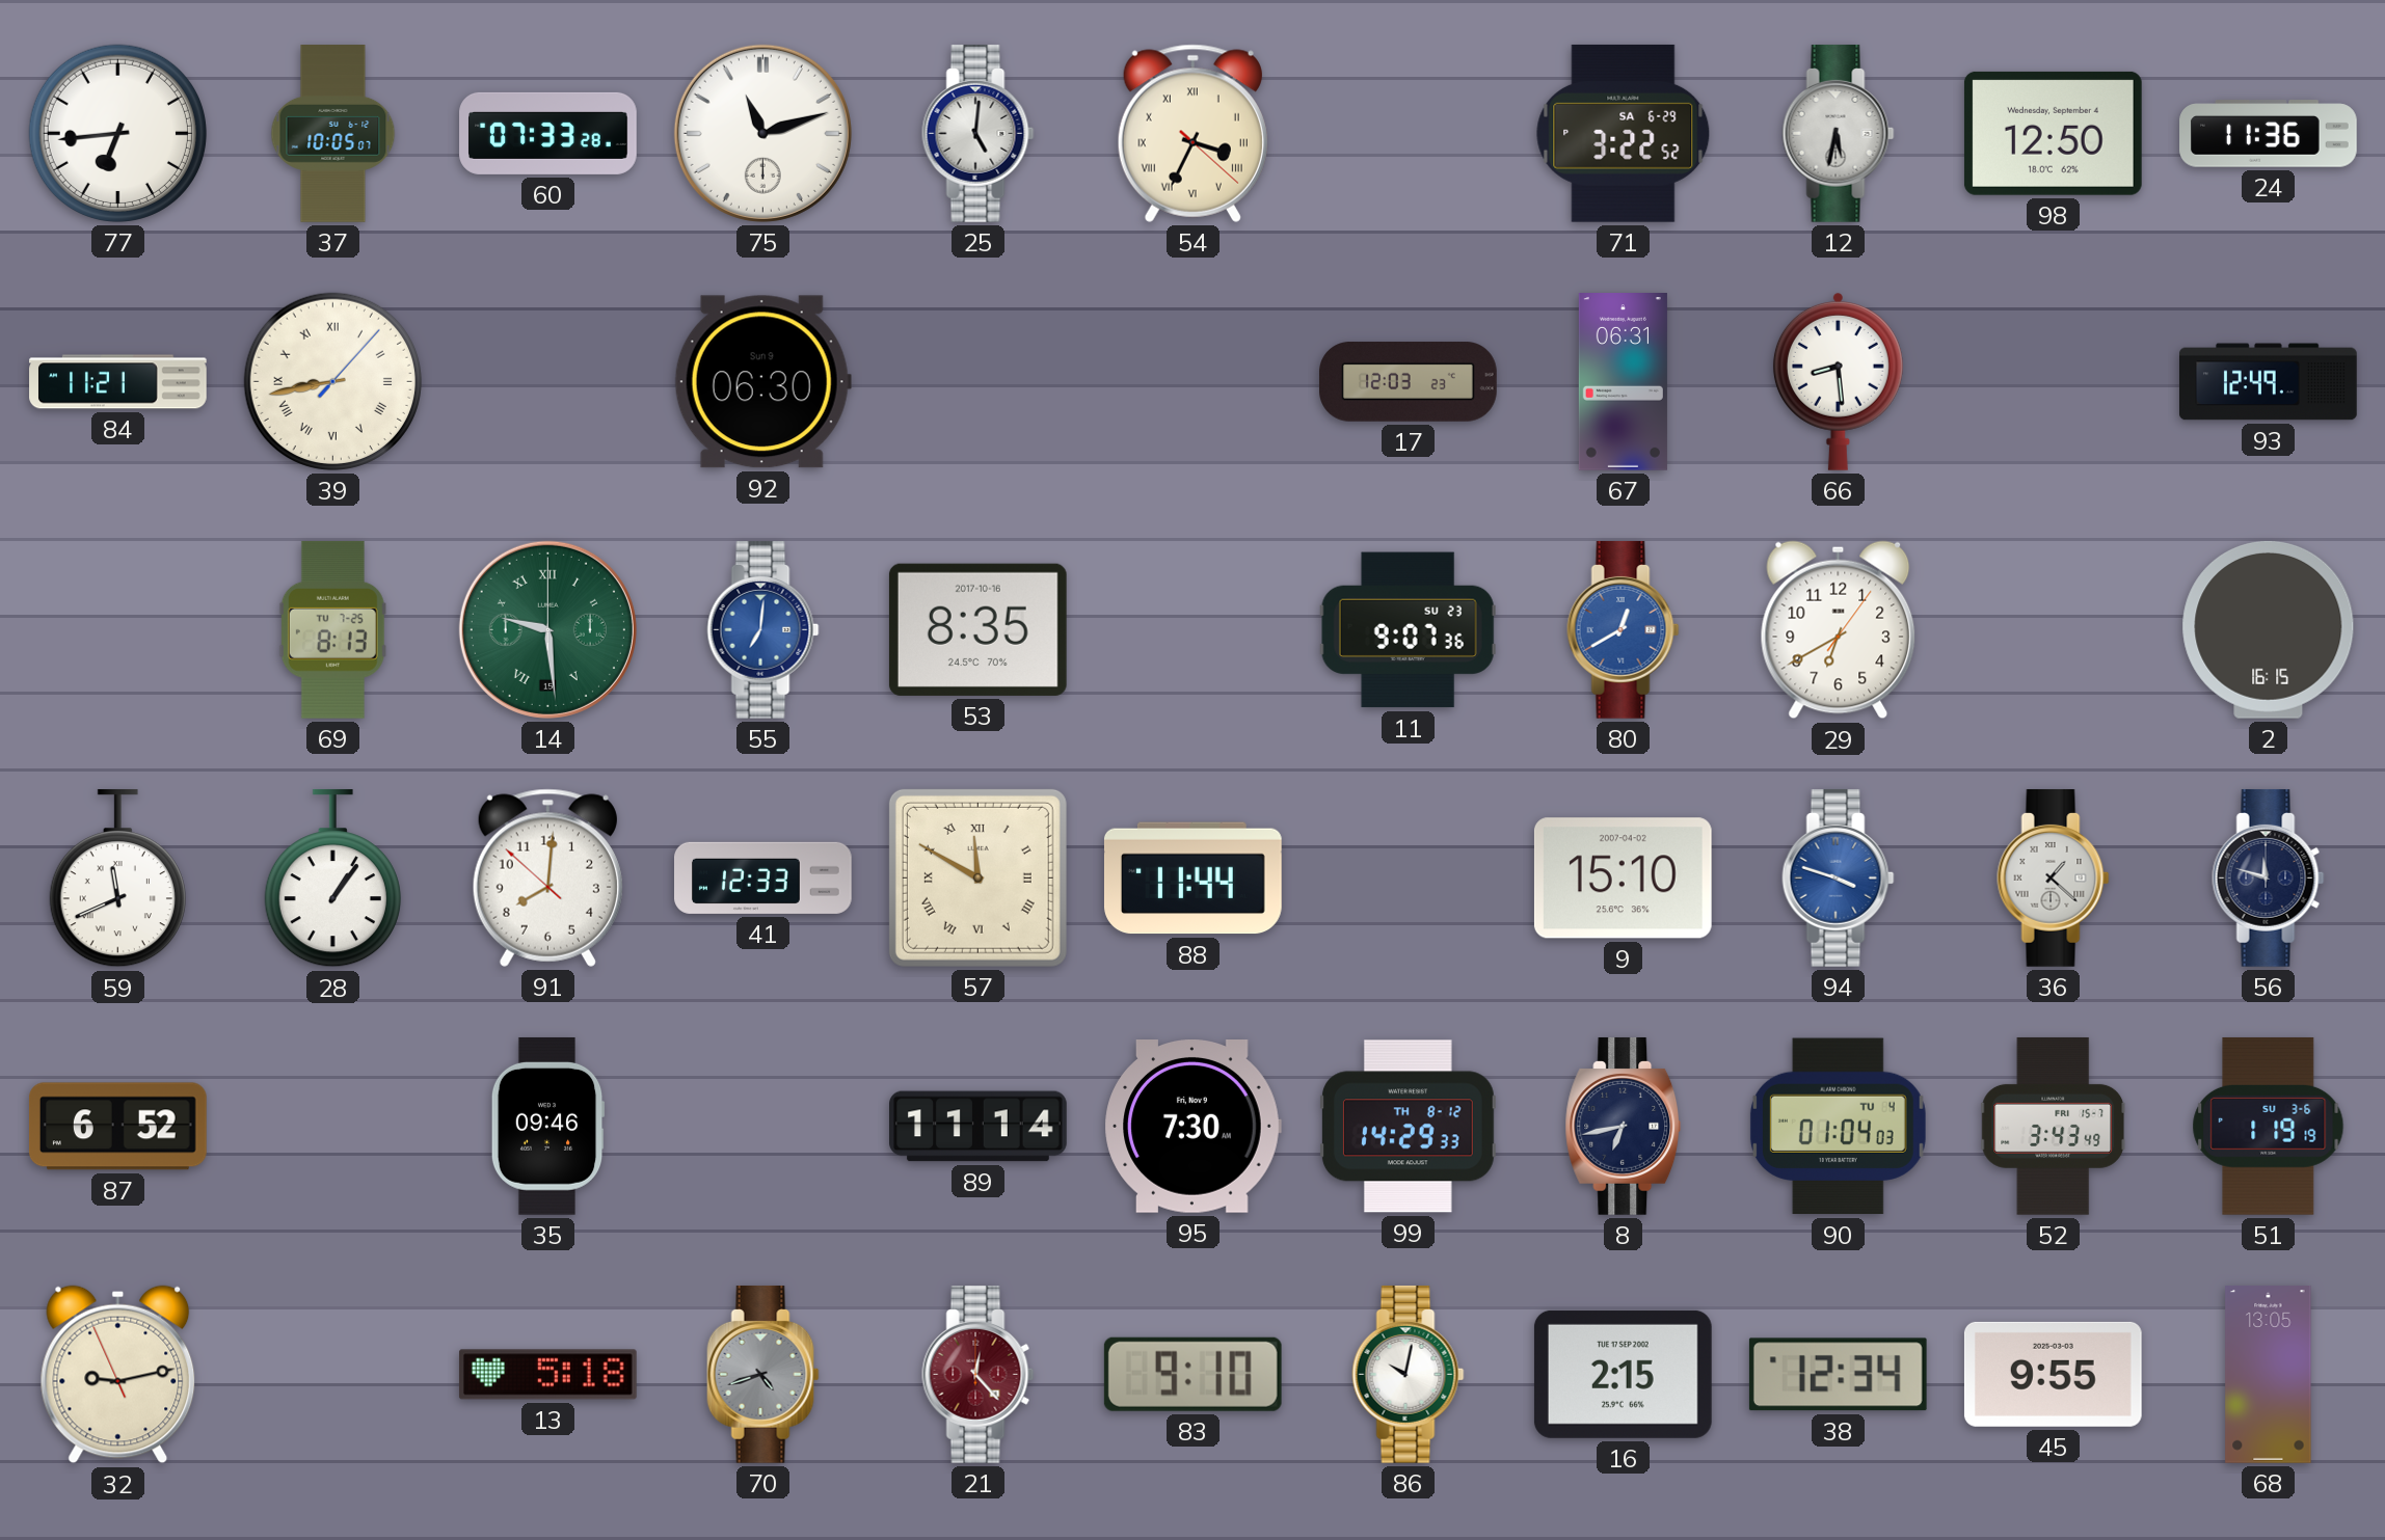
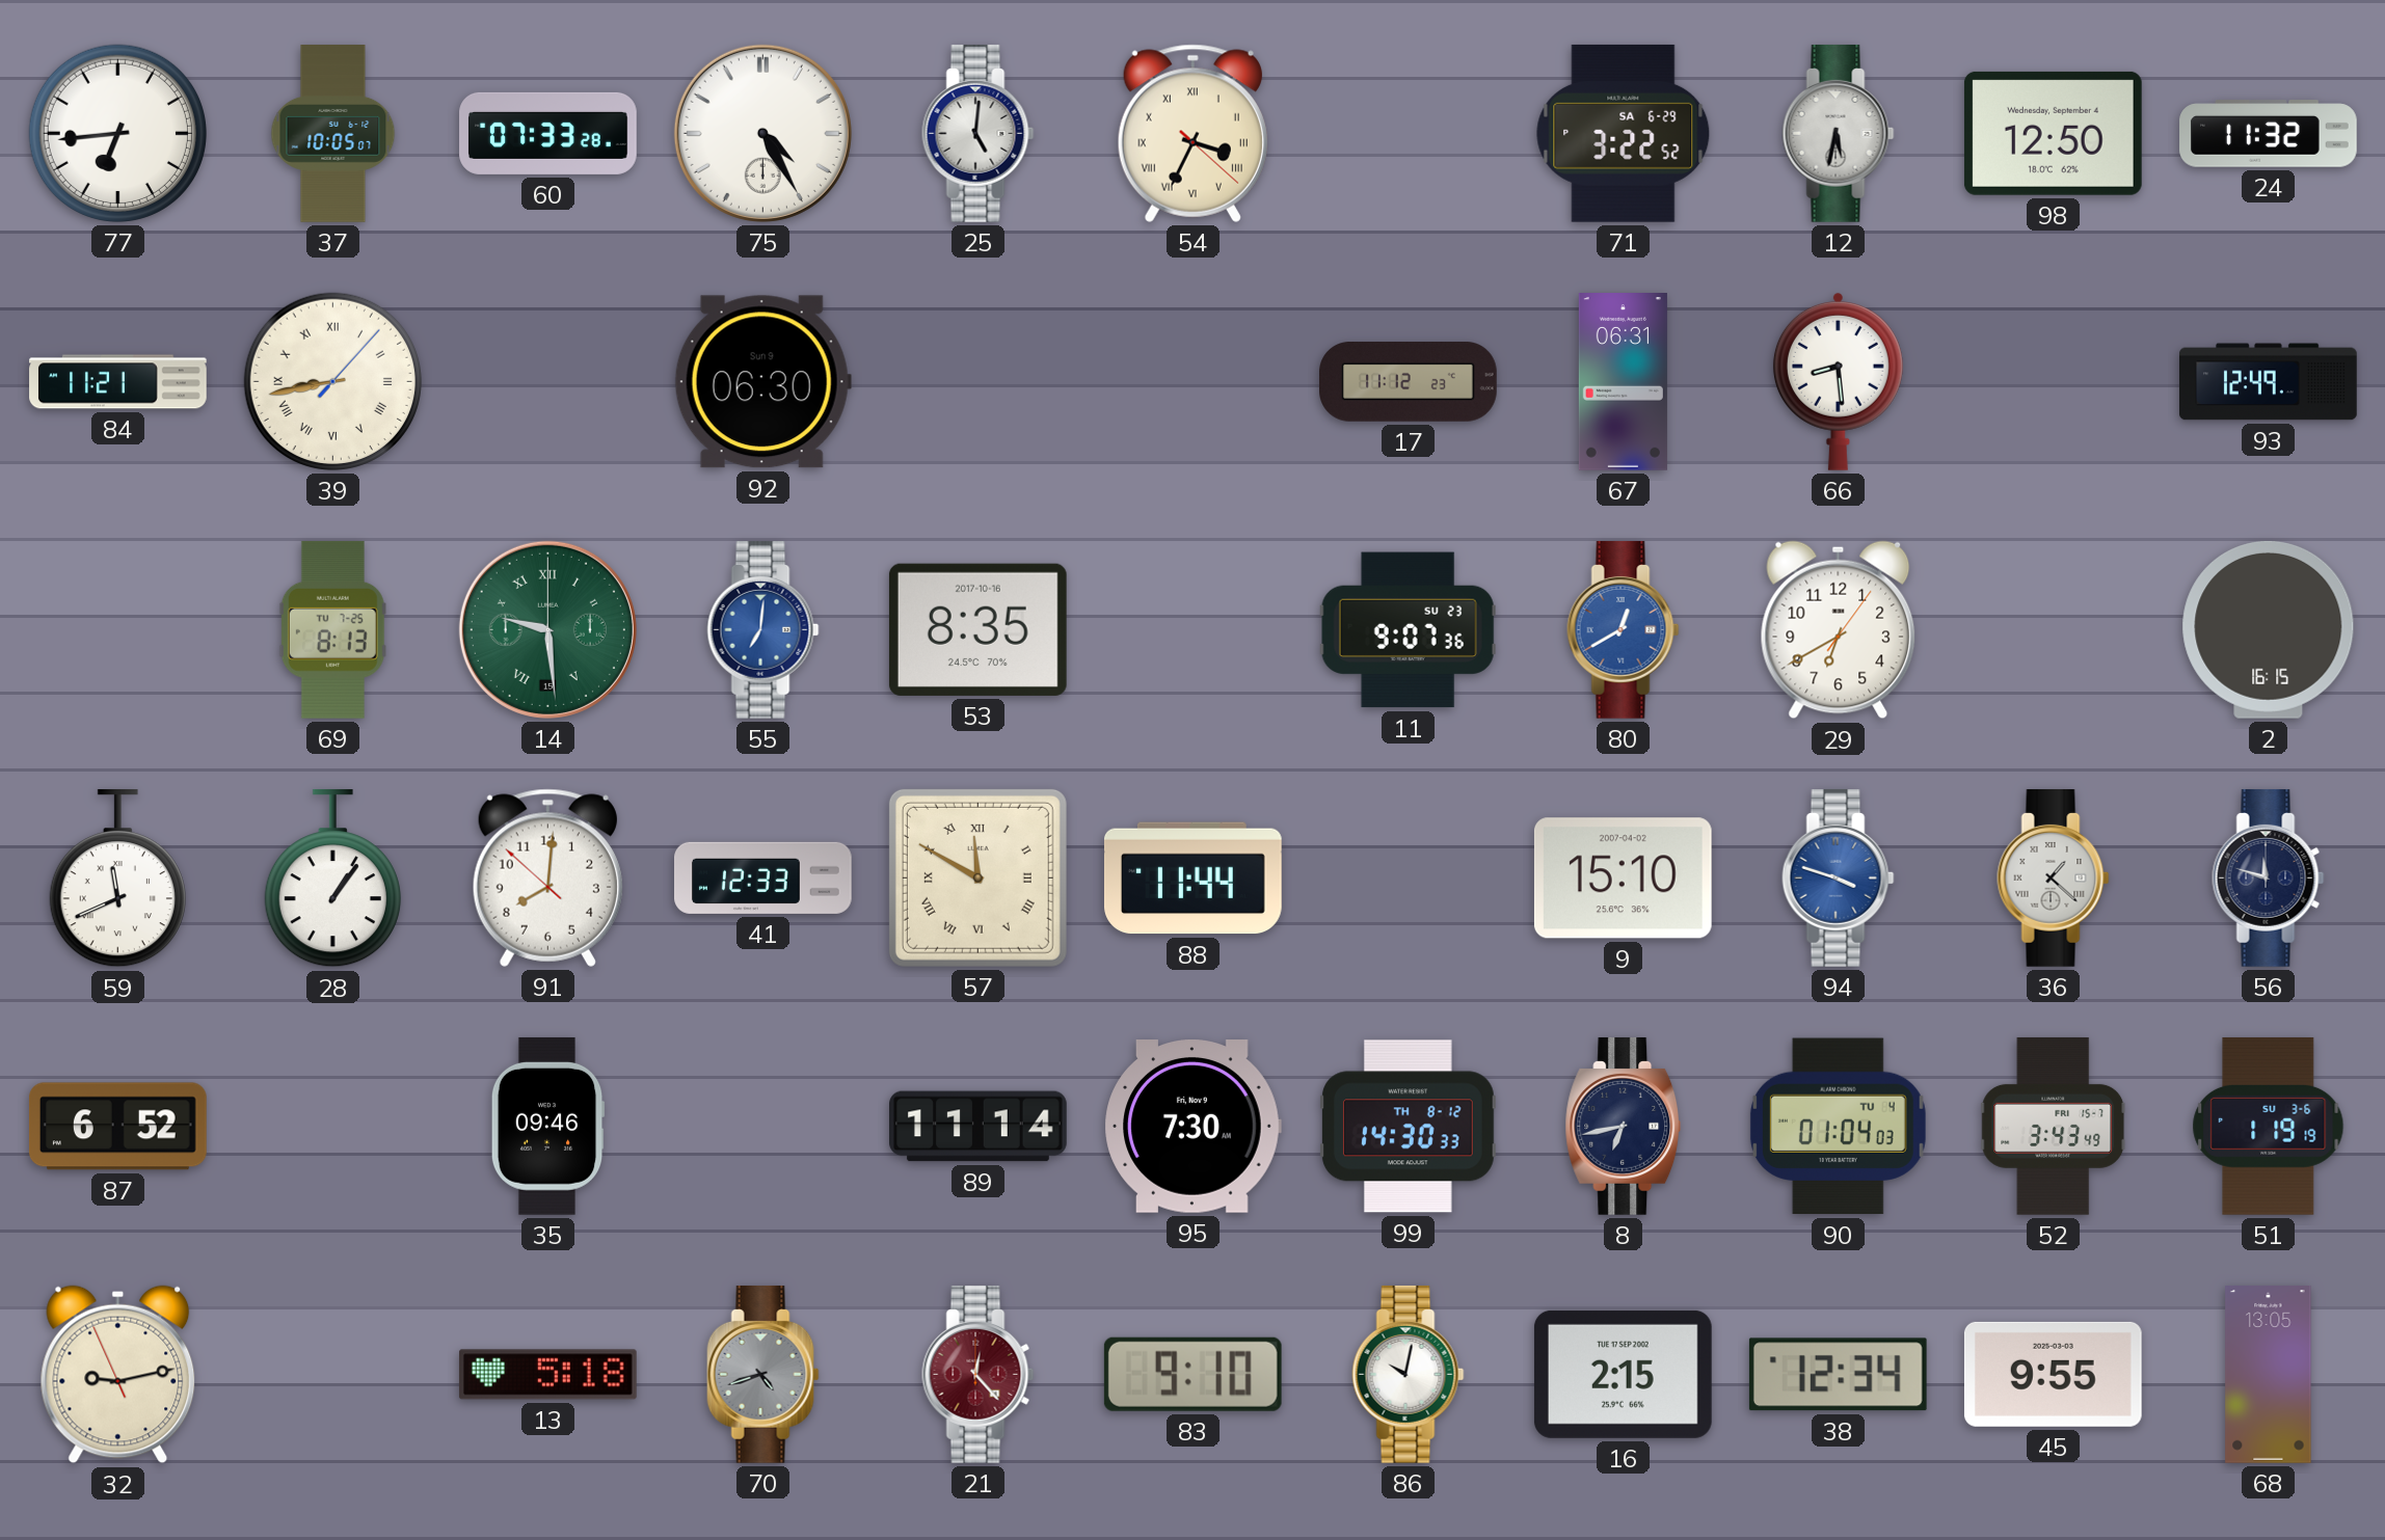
75: 11:12 -> 4:25 (762, 133)
24: 11:36 -> 11:32 (2269, 134)
17: 12:03 -> 11:12 (1409, 382)
99: 14:29 -> 14:30 (1408, 1127)
